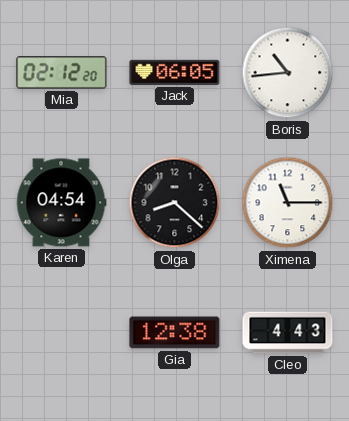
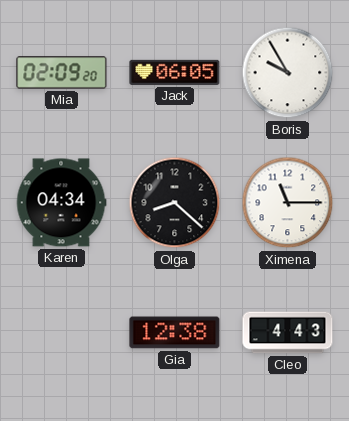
Mia: 02:12 -> 02:09 (62, 73)
Boris: 10:44 -> 9:55 (288, 73)
Karen: 04:54 -> 04:34 (61, 203)
